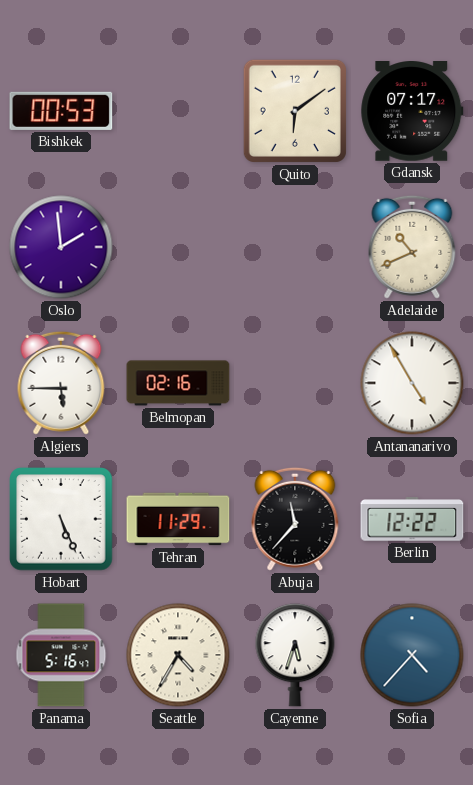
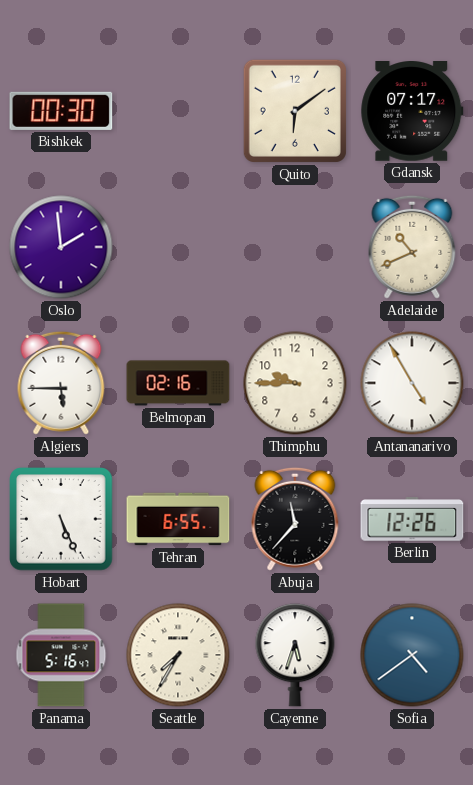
Bishkek: 00:53 -> 00:30 (61, 111)
Thimphu: none -> 9:45 (295, 383)
Tehran: 11:29 -> 6:55 (178, 519)
Berlin: 12:22 -> 12:26 (412, 519)
Seattle: 4:35 -> 7:35 (178, 655)
Sofia: 4:37 -> 4:39 (412, 655)
